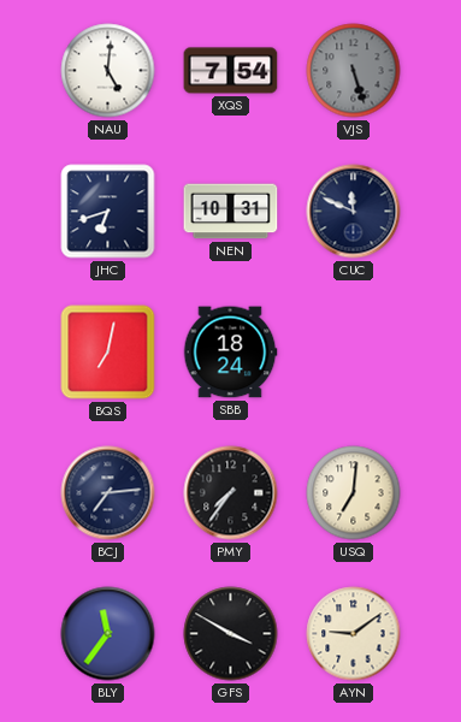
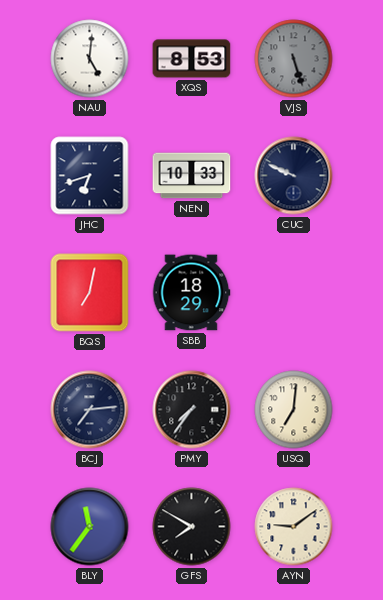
XQS: 7:54 -> 8:53 (192, 59)
NEN: 10:31 -> 10:33 (192, 176)
CUC: 11:49 -> 9:49 (294, 176)
SBB: 18:24 -> 18:29 (191, 293)
GFS: 3:50 -> 7:50 (192, 527)
